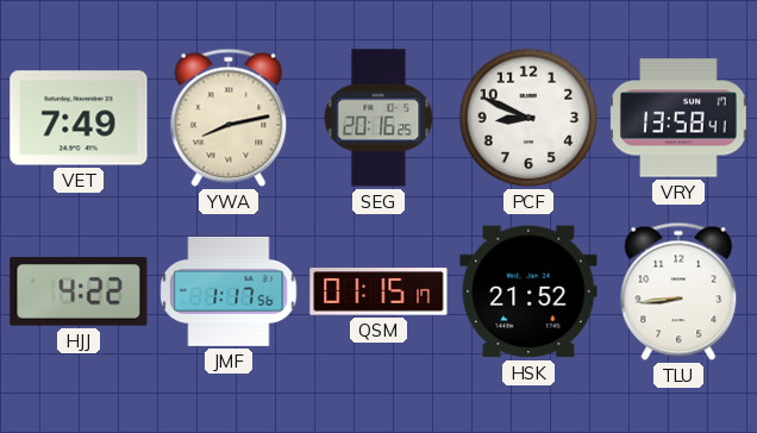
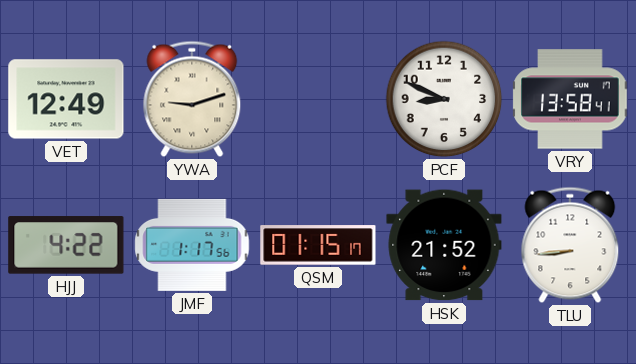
VET: 7:49 -> 12:49 (66, 99)
YWA: 8:13 -> 9:12 (192, 99)
SEG: 20:16 -> none (378, 118)
